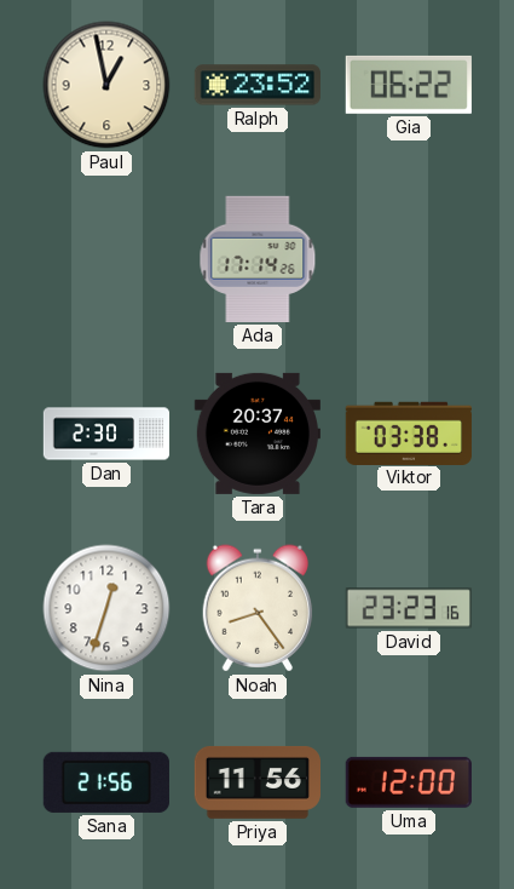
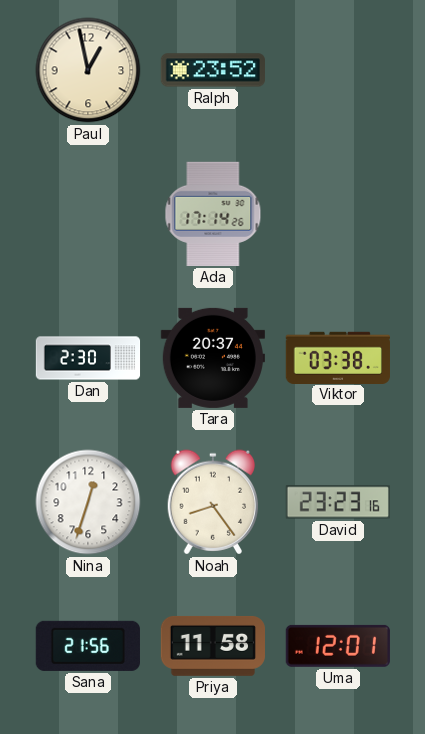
Gia: 06:22 -> none (409, 85)
Priya: 11:56 -> 11:58 (212, 646)
Uma: 12:00 -> 12:01 (338, 646)
